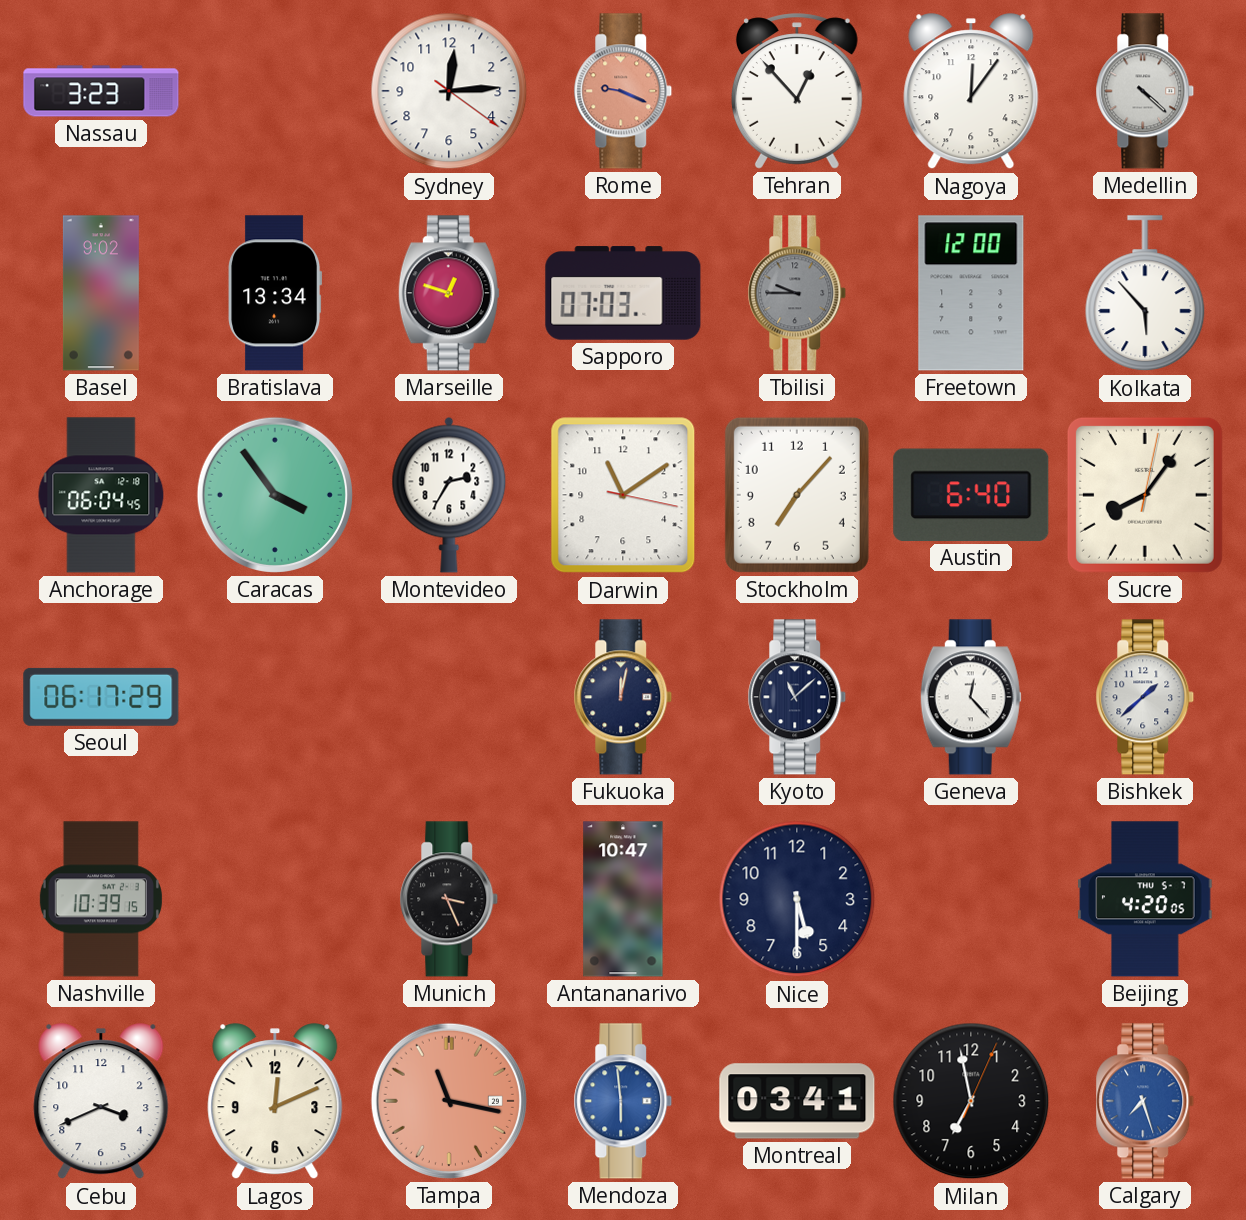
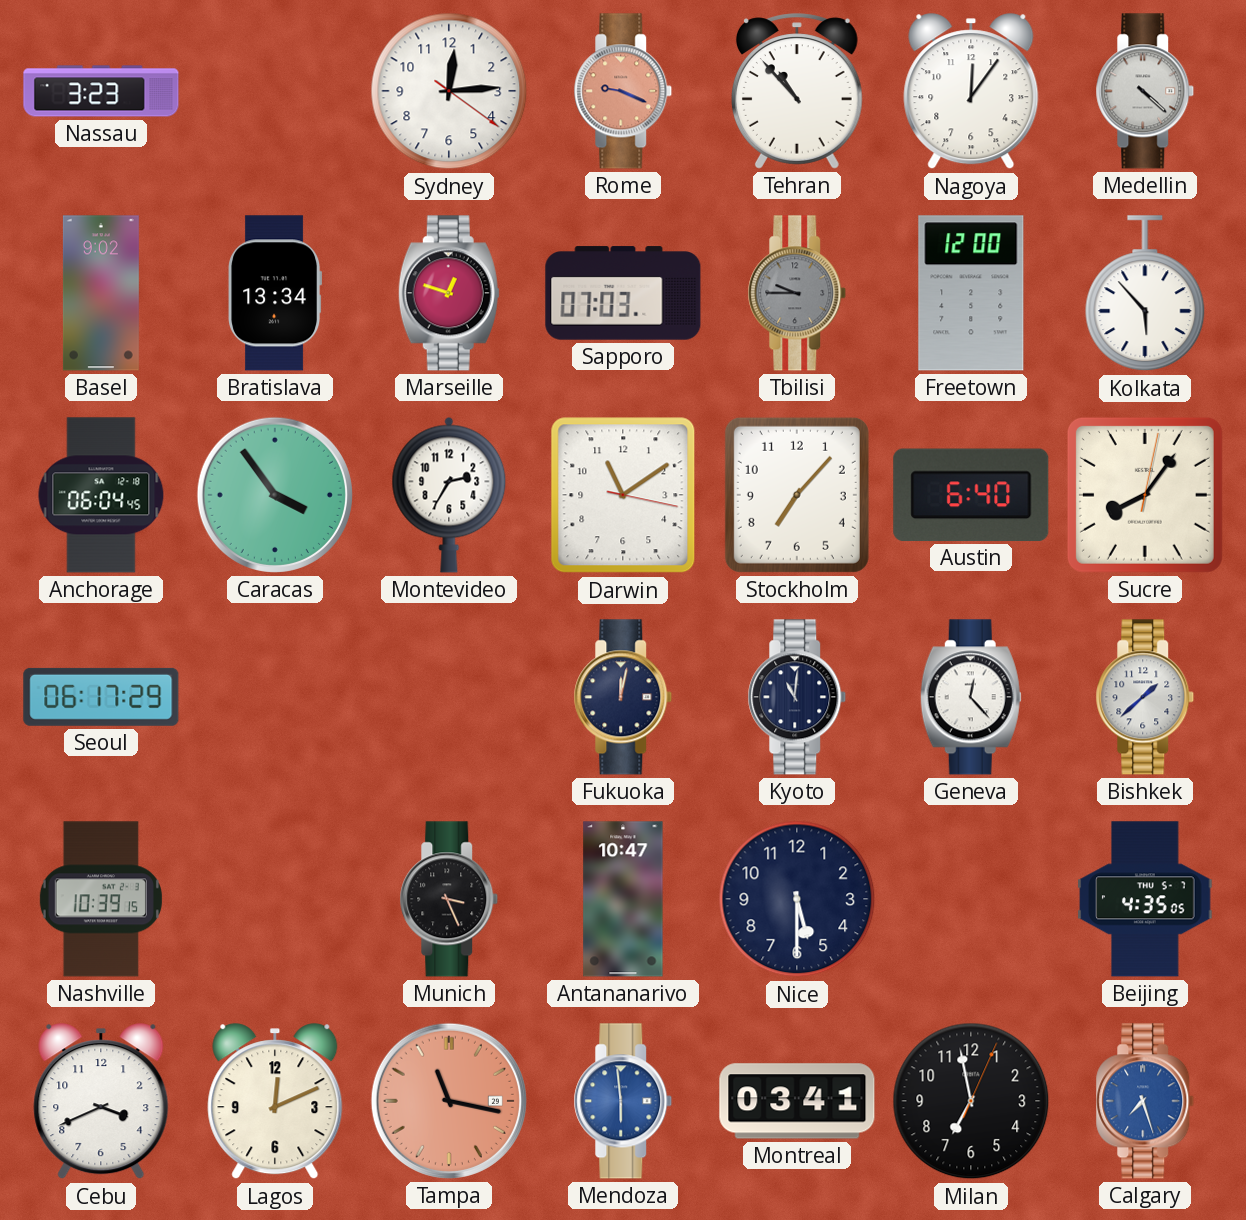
Tehran: 12:53 -> 10:53 (797, 91)
Kyoto: 11:08 -> 11:01 (797, 697)
Beijing: 4:20 -> 4:35 (1145, 899)
